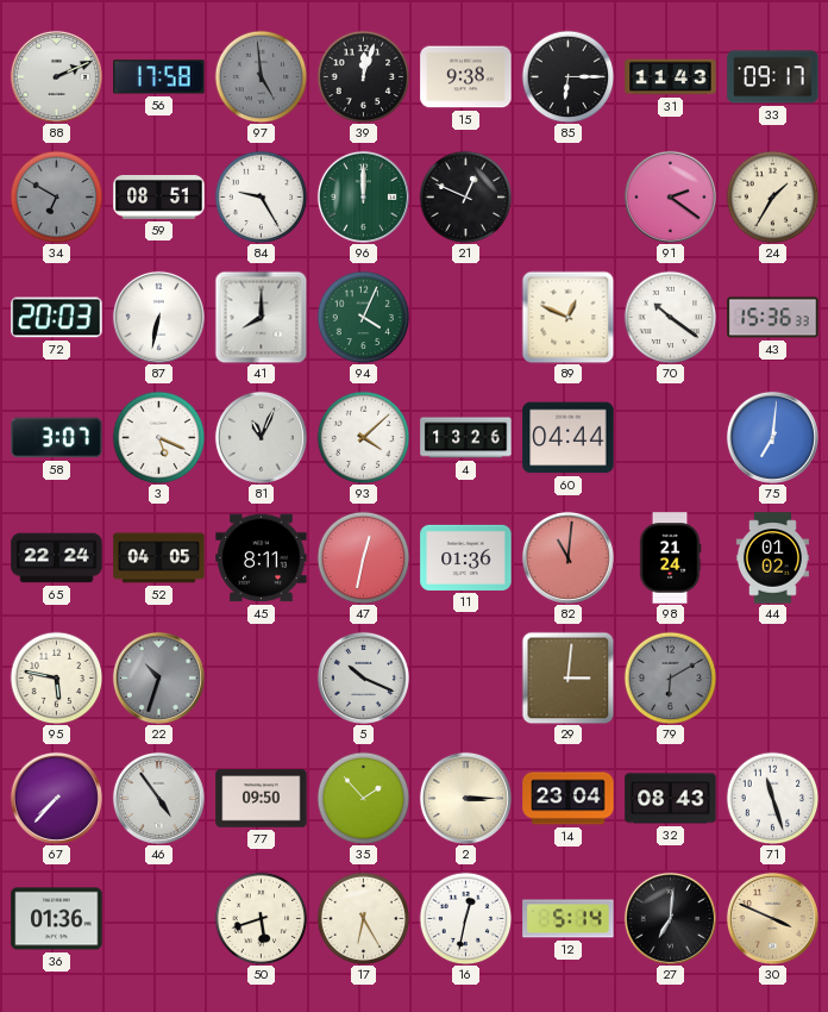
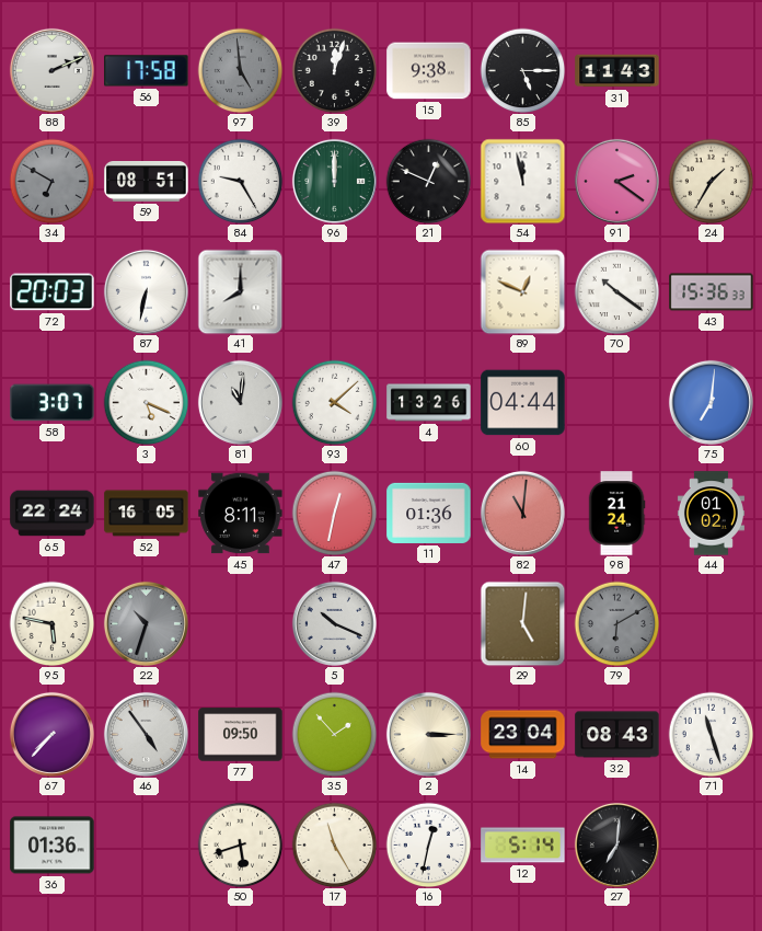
85: 6:15 -> 5:15 (522, 70)
33: 09:17 -> none (773, 77)
54: none -> 11:58 (522, 181)
94: 4:04 -> none (363, 317)
81: 11:04 -> 11:01 (240, 402)
52: 04:05 -> 16:05 (147, 514)
29: 3:01 -> 5:01 (522, 623)
17: 6:25 -> 11:25 (334, 844)
30: 3:49 -> none (772, 918)
